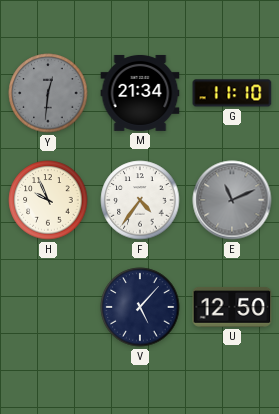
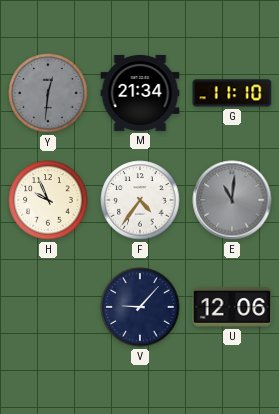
E: 11:11 -> 11:01 (232, 200)
V: 5:07 -> 9:07 (140, 307)
U: 12:50 -> 12:06 (232, 308)
